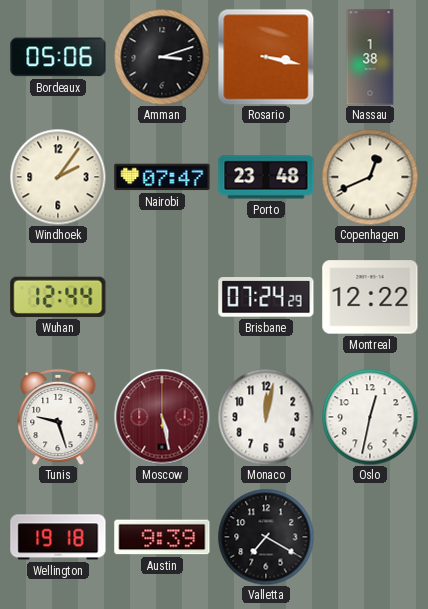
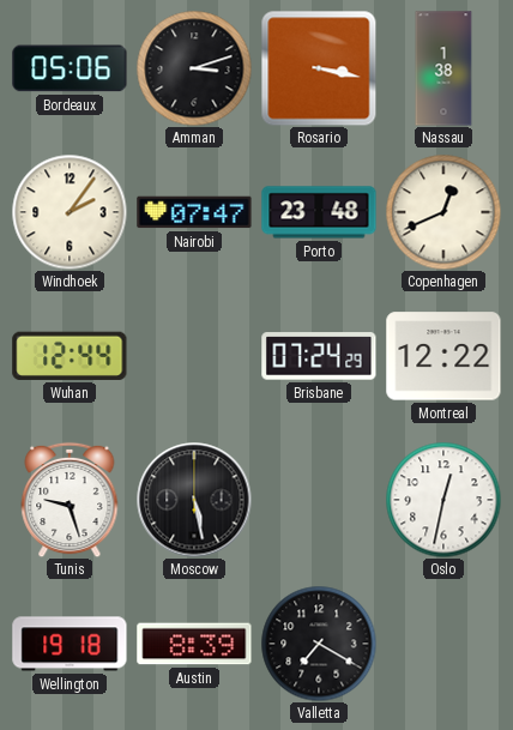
Moscow dial: burgundy -> black (194, 500)
Monaco: 12:02 -> none (266, 417)
Austin: 9:39 -> 8:39 (194, 644)
